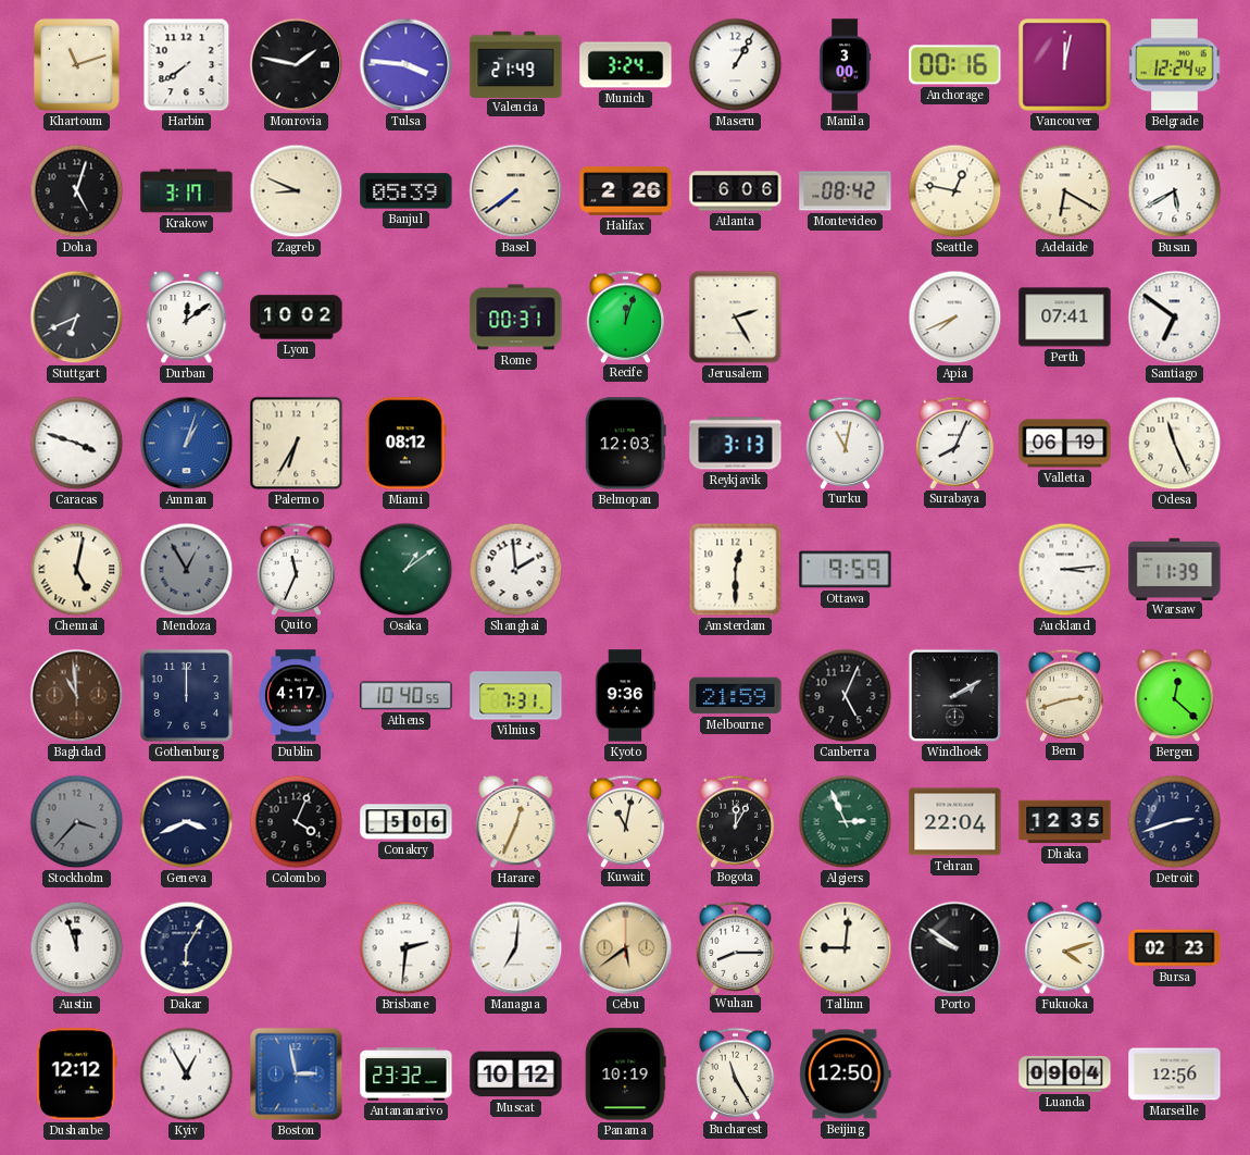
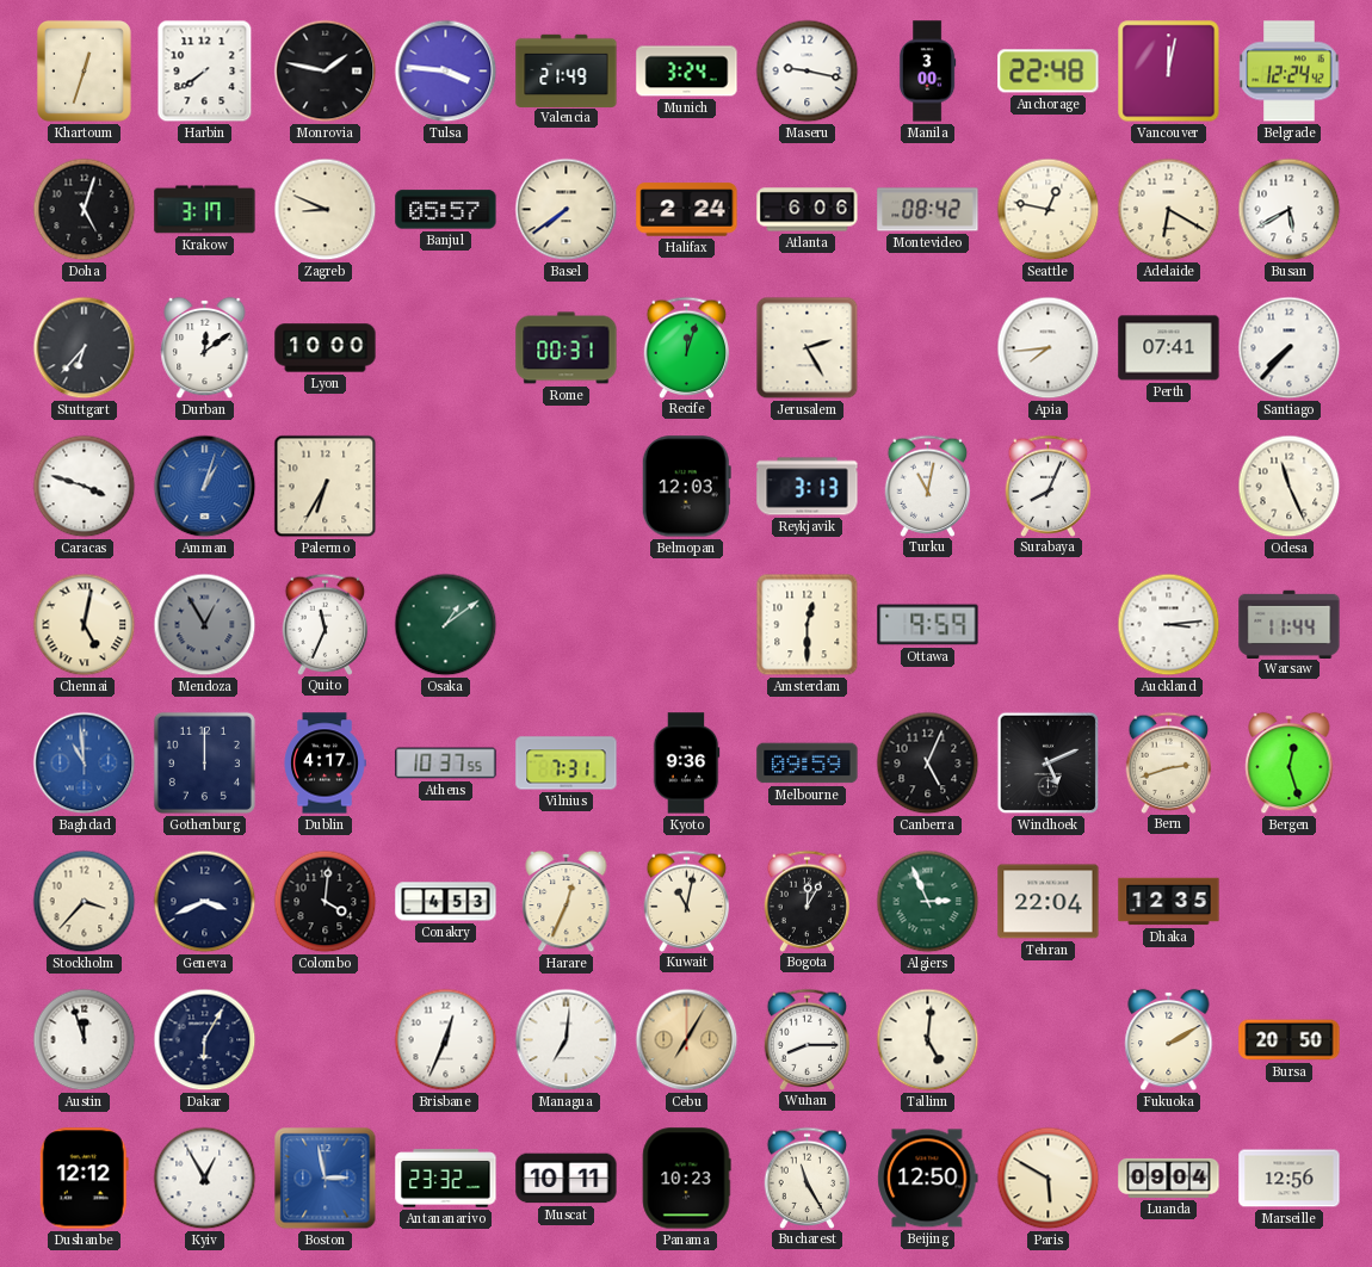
Khartoum: 11:12 -> 12:33 (84, 70)
Maseru: 1:05 -> 9:17 (808, 72)
Anchorage: 00:16 -> 22:48 (1049, 72)
Banjul: 05:39 -> 05:57 (446, 210)
Halifax: 2:26 -> 2:24 (687, 210)
Stuttgart: 6:41 -> 6:37 (85, 348)
Lyon: 10:02 -> 10:00 (326, 348)
Apia: 7:41 -> 7:44 (1049, 348)
Santiago: 6:51 -> 7:37 (1290, 348)
Miami: 08:12 -> none (405, 444)
Valletta: 06:19 -> none (1065, 444)
Shanghai: 1:59 -> none (516, 570)
Warsaw: 11:39 -> 11:44 (1290, 624)
Baghdad dial: brown -> blue (85, 764)
Athens: 10:40 -> 10:37 (446, 764)
Melbourne: 21:59 -> 09:59 (808, 764)
Windhoek: 2:10 -> 5:11 (1049, 764)
Bergen: 12:22 -> 12:27 (1290, 764)
Stockholm dial: grey -> cream (85, 902)
Colombo: 4:04 -> 4:01 (326, 902)
Conakry: 5:06 -> 4:53 (446, 902)
Detroit: 2:42 -> none (1175, 822)
Brisbane: 2:31 -> 12:34 (446, 1040)
Cebu: 5:39 -> 7:05 (687, 1040)
Tallinn: 9:01 -> 5:01 (928, 1040)
Porto: 9:51 -> none (955, 948)
Fukuoka: 4:12 -> 2:10 (1169, 1040)
Bursa: 02:23 -> 20:50 (1290, 1040)
Muscat: 10:12 -> 10:11 (567, 1179)
Panama: 10:19 -> 10:23 (686, 1179)
Paris: none -> 5:50 (1049, 1179)
